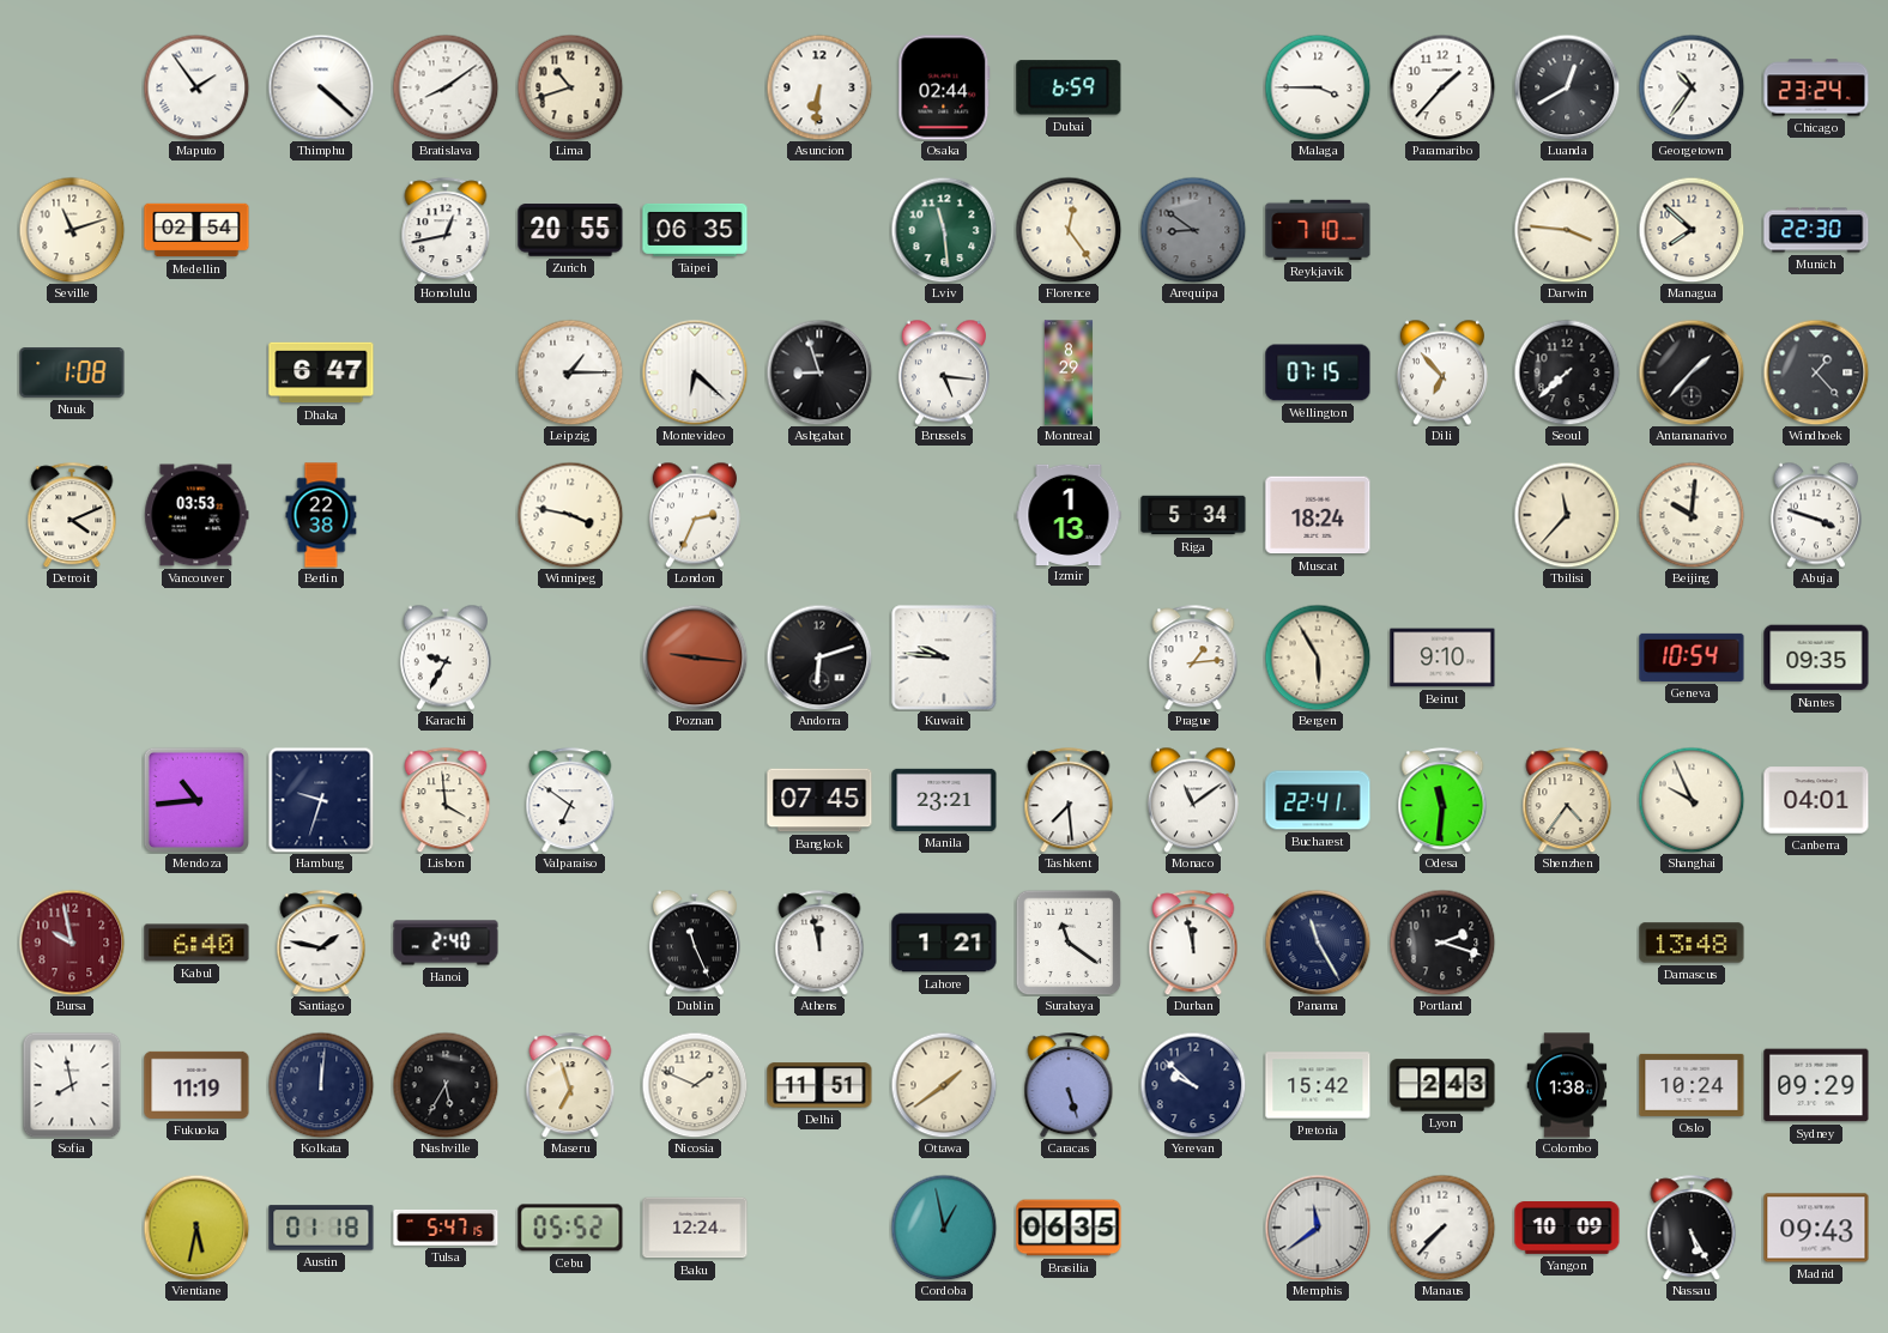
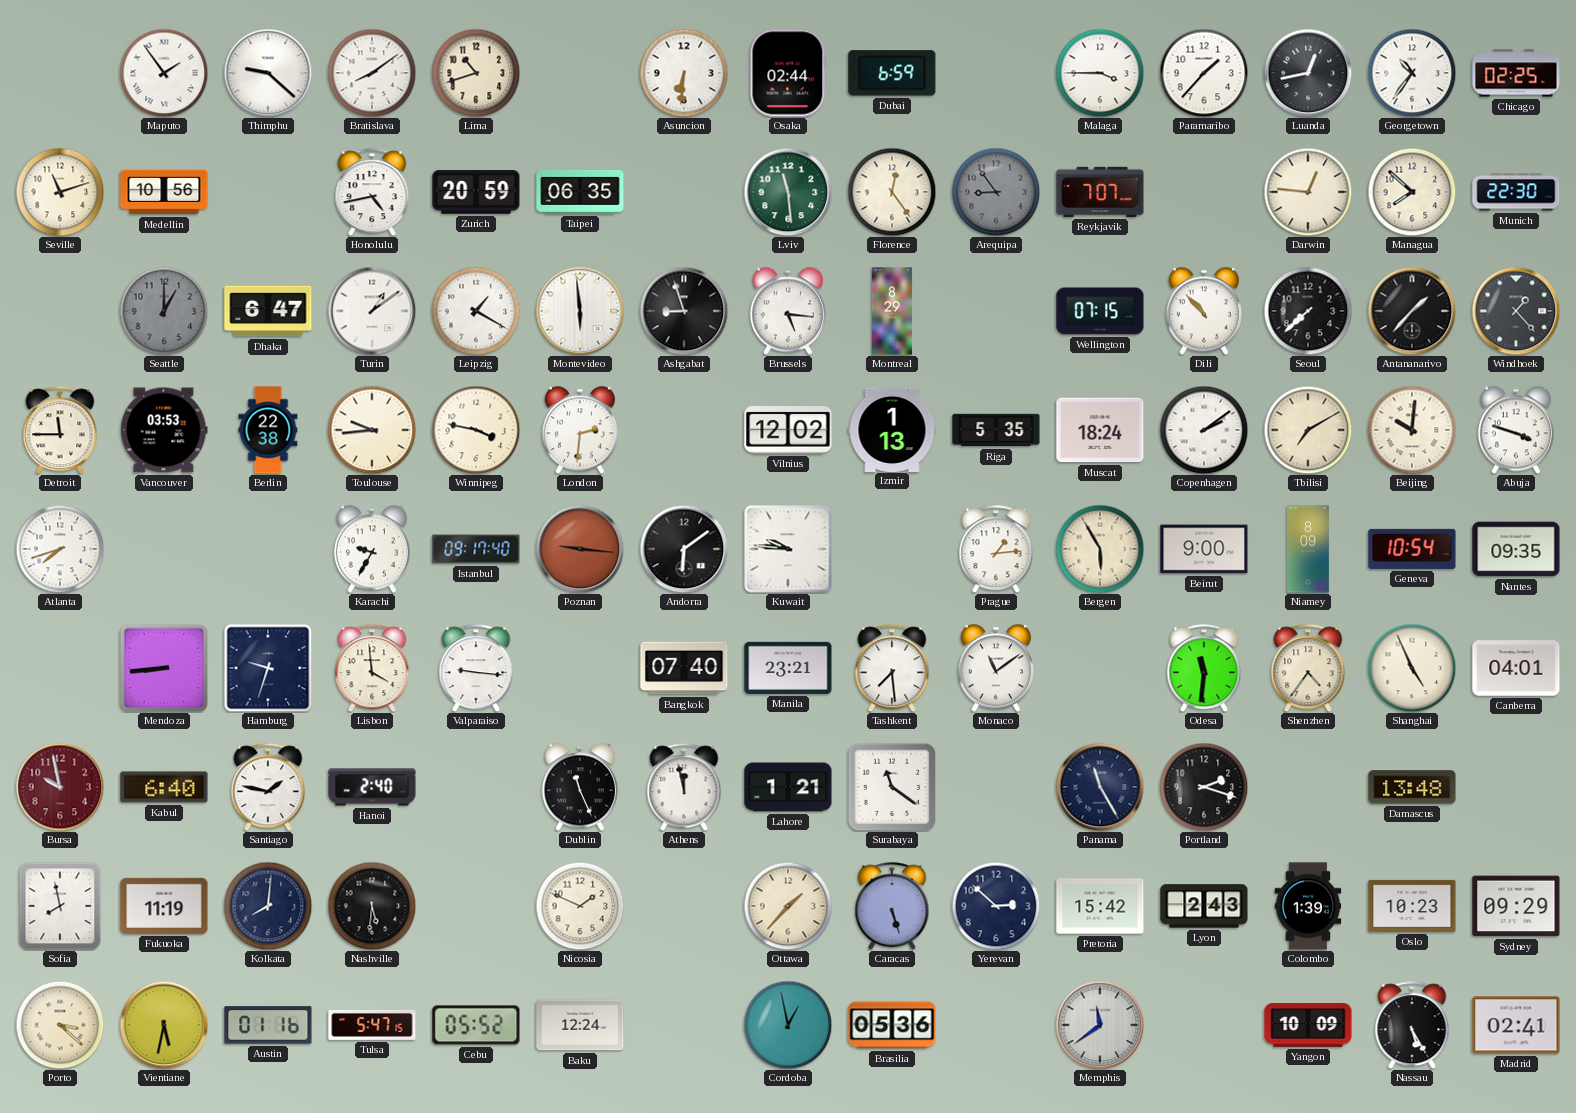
Thimphu: 4:22 -> 9:22 (268, 73)
Luanda: 12:40 -> 12:43 (1308, 73)
Chicago: 23:24 -> 02:25 (1516, 73)
Medellin: 02:54 -> 10:56 (164, 192)
Honolulu: 12:43 -> 4:43 (372, 192)
Zurich: 20:55 -> 20:59 (476, 192)
Arequipa: 8:51 -> 8:54 (996, 192)
Reykjavik: 7:10 -> 7:07 (1100, 192)
Darwin: 3:46 -> 12:46 (1308, 192)
Nuuk: 1:08 -> none (72, 372)
Seattle: none -> 1:00 (164, 311)
Turin: none -> 1:09 (372, 311)
Leipzig: 1:15 -> 1:20 (476, 311)
Montevideo: 6:22 -> 5:59 (580, 311)
Dili: 6:53 -> 10:53 (1204, 311)
Detroit: 4:11 -> 11:45 (60, 430)
Toulouse: none -> 9:44 (372, 430)
London: 2:34 -> 2:31 (580, 430)
Vilnius: none -> 12:02 (788, 430)
Riga: 5:34 -> 5:35 (996, 430)
Copenhagen: none -> 2:09 (1204, 430)
Tbilisi: 11:37 -> 7:10 (1308, 430)
Atlanta: none -> 7:42 (60, 549)
Istanbul: none -> 09:17 (476, 549)
Andorra: 6:12 -> 6:09 (684, 549)
Beirut: 9:10 -> 9:00 (1204, 549)
Niamey: none -> 8:09 (1308, 549)
Mendoza: 10:44 -> 8:44 (164, 668)
Valparaiso: 6:51 -> 9:16 (476, 668)
Bangkok: 07:45 -> 07:40 (684, 668)
Bucharest: 22:41 -> none (1318, 800)
Shanghai: 9:56 -> 4:56 (1412, 668)
Durban: 11:58 -> none (1193, 943)
Kolkata: 12:01 -> 8:01 (268, 906)
Nashville: 5:35 -> 5:31 (372, 906)
Maseru: 6:57 -> none (570, 1085)
Delhi: 11:51 -> none (819, 1085)
Ottawa: 1:39 -> 1:37 (788, 906)
Yerevan: 9:52 -> 2:52 (996, 906)
Colombo: 1:38 -> 1:39 (1308, 906)
Oslo: 10:24 -> 10:23 (1412, 906)
Porto: none -> 3:22 (60, 1025)
Austin: 01:18 -> 01:16 (268, 1025)
Brasilia: 06:35 -> 05:36 (892, 1025)
Manaus: 7:37 -> none (1442, 1228)
Madrid: 09:43 -> 02:41 (1516, 1025)
